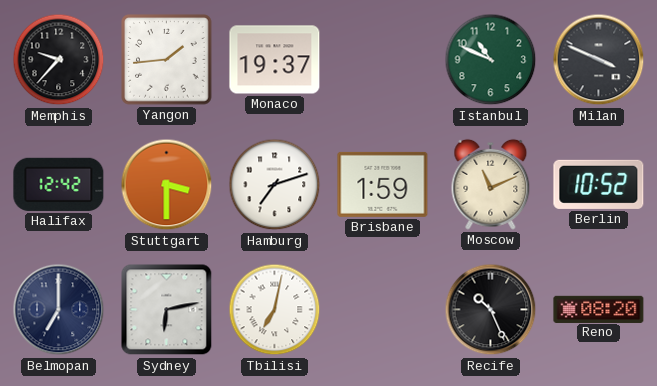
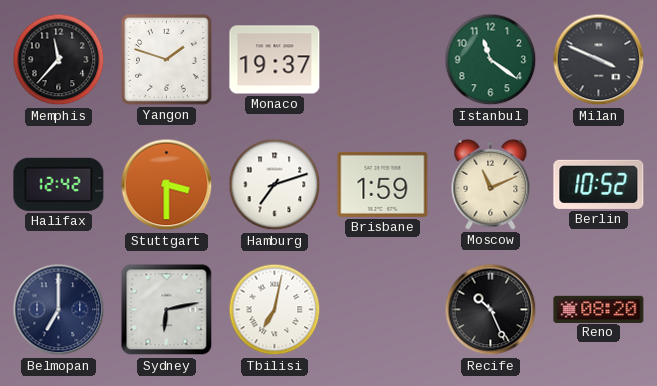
Memphis: 9:37 -> 11:37 (59, 60)
Yangon: 1:44 -> 1:48 (167, 60)
Istanbul: 10:49 -> 11:21 (491, 60)
